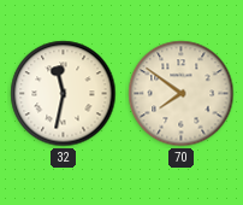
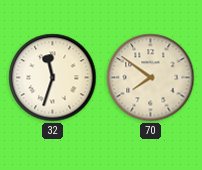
32: 11:32 -> 11:33 (53, 78)
